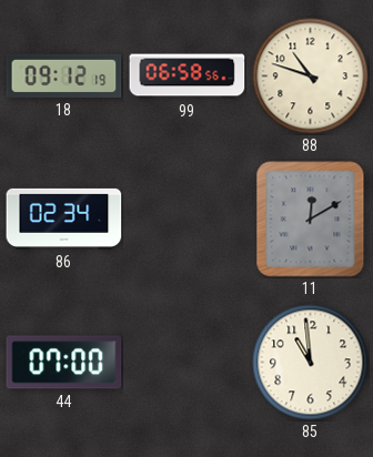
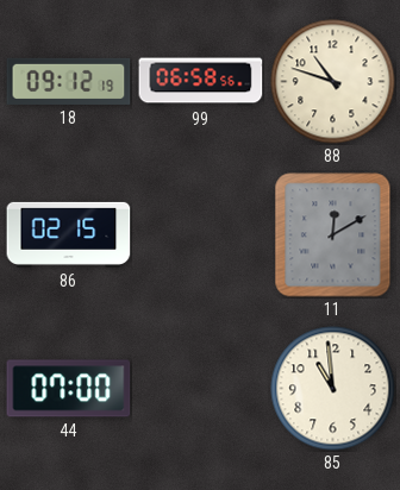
86: 02:34 -> 02:15 (69, 234)
